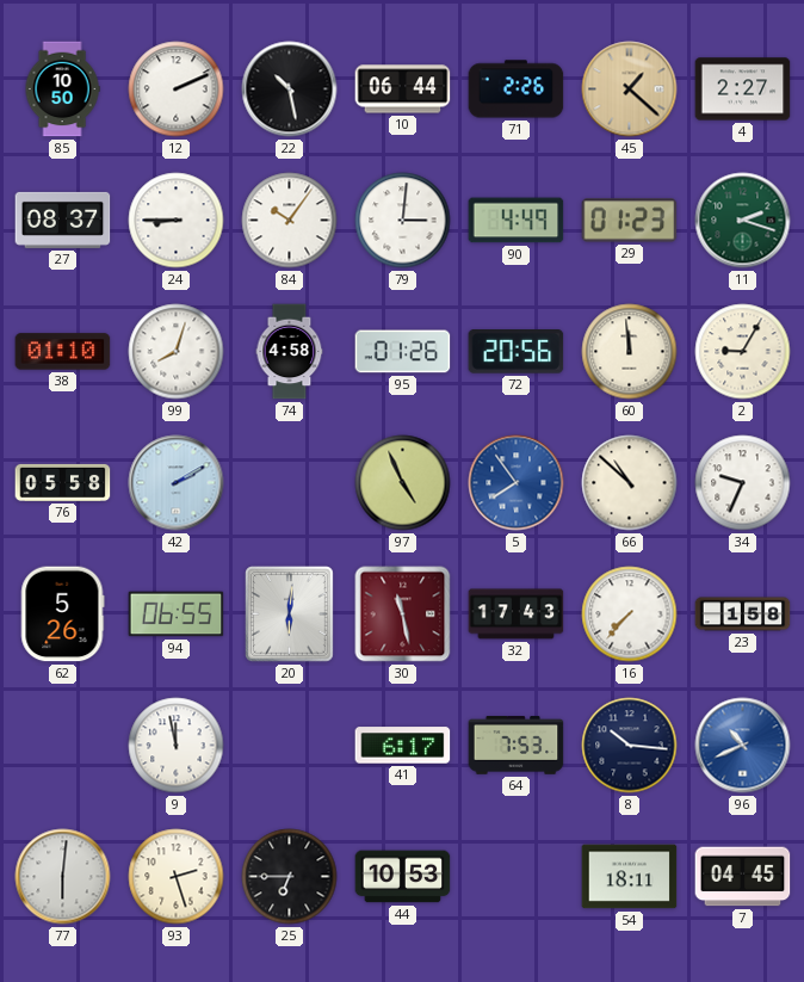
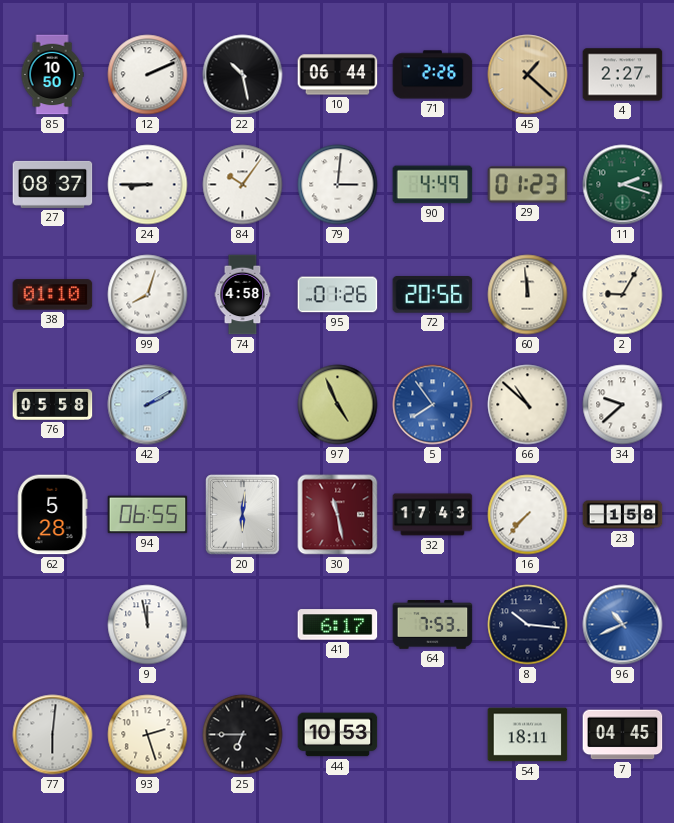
34: 9:34 -> 9:38 (623, 405)
62: 5:26 -> 5:28 (52, 515)
